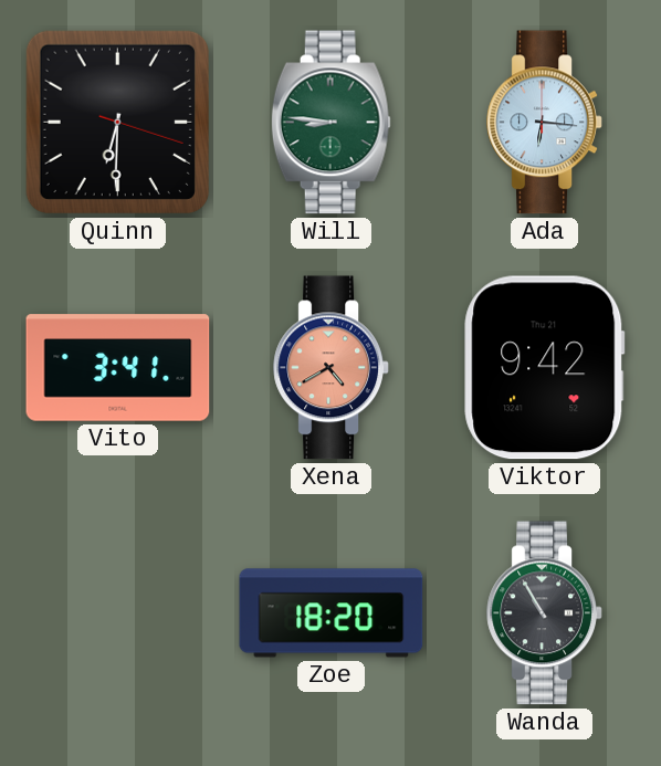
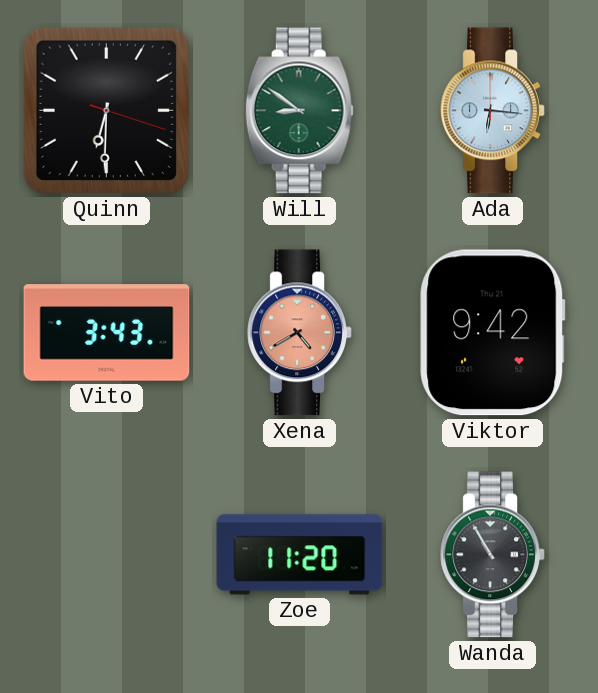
Will: 8:46 -> 8:51 (299, 111)
Vito: 3:41 -> 3:43 (107, 333)
Zoe: 18:20 -> 11:20 (300, 555)
